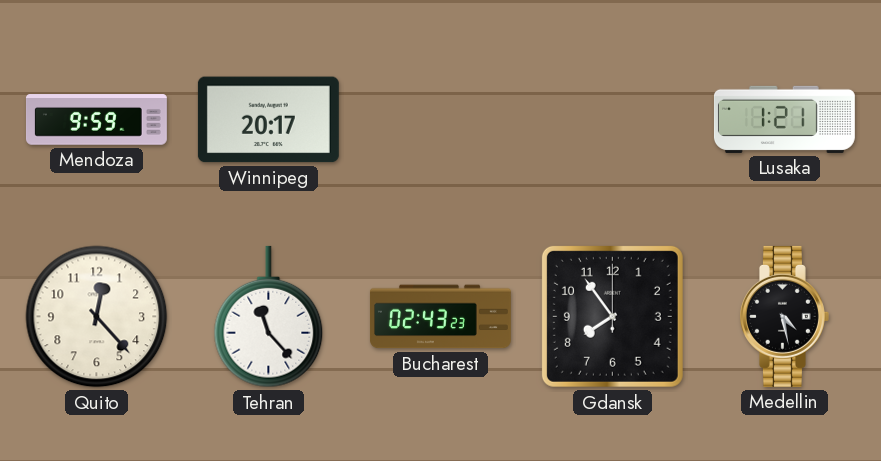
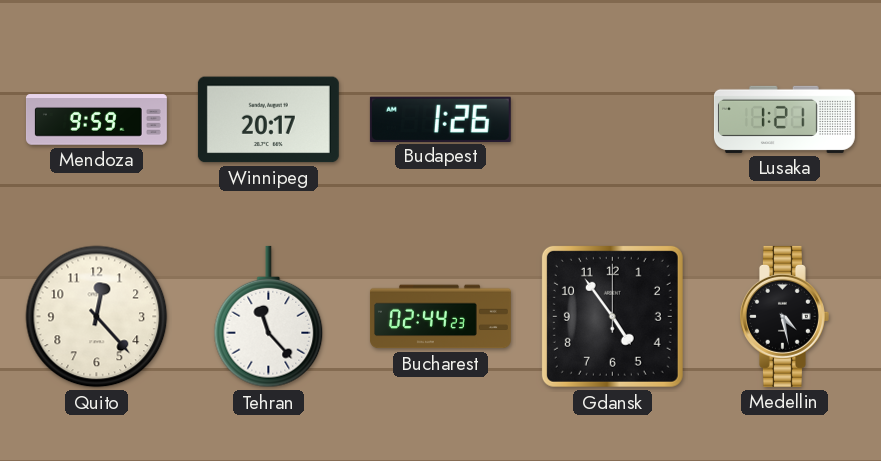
Budapest: none -> 1:26 (440, 119)
Bucharest: 02:43 -> 02:44 (440, 317)
Gdansk: 7:54 -> 4:54 (612, 316)
